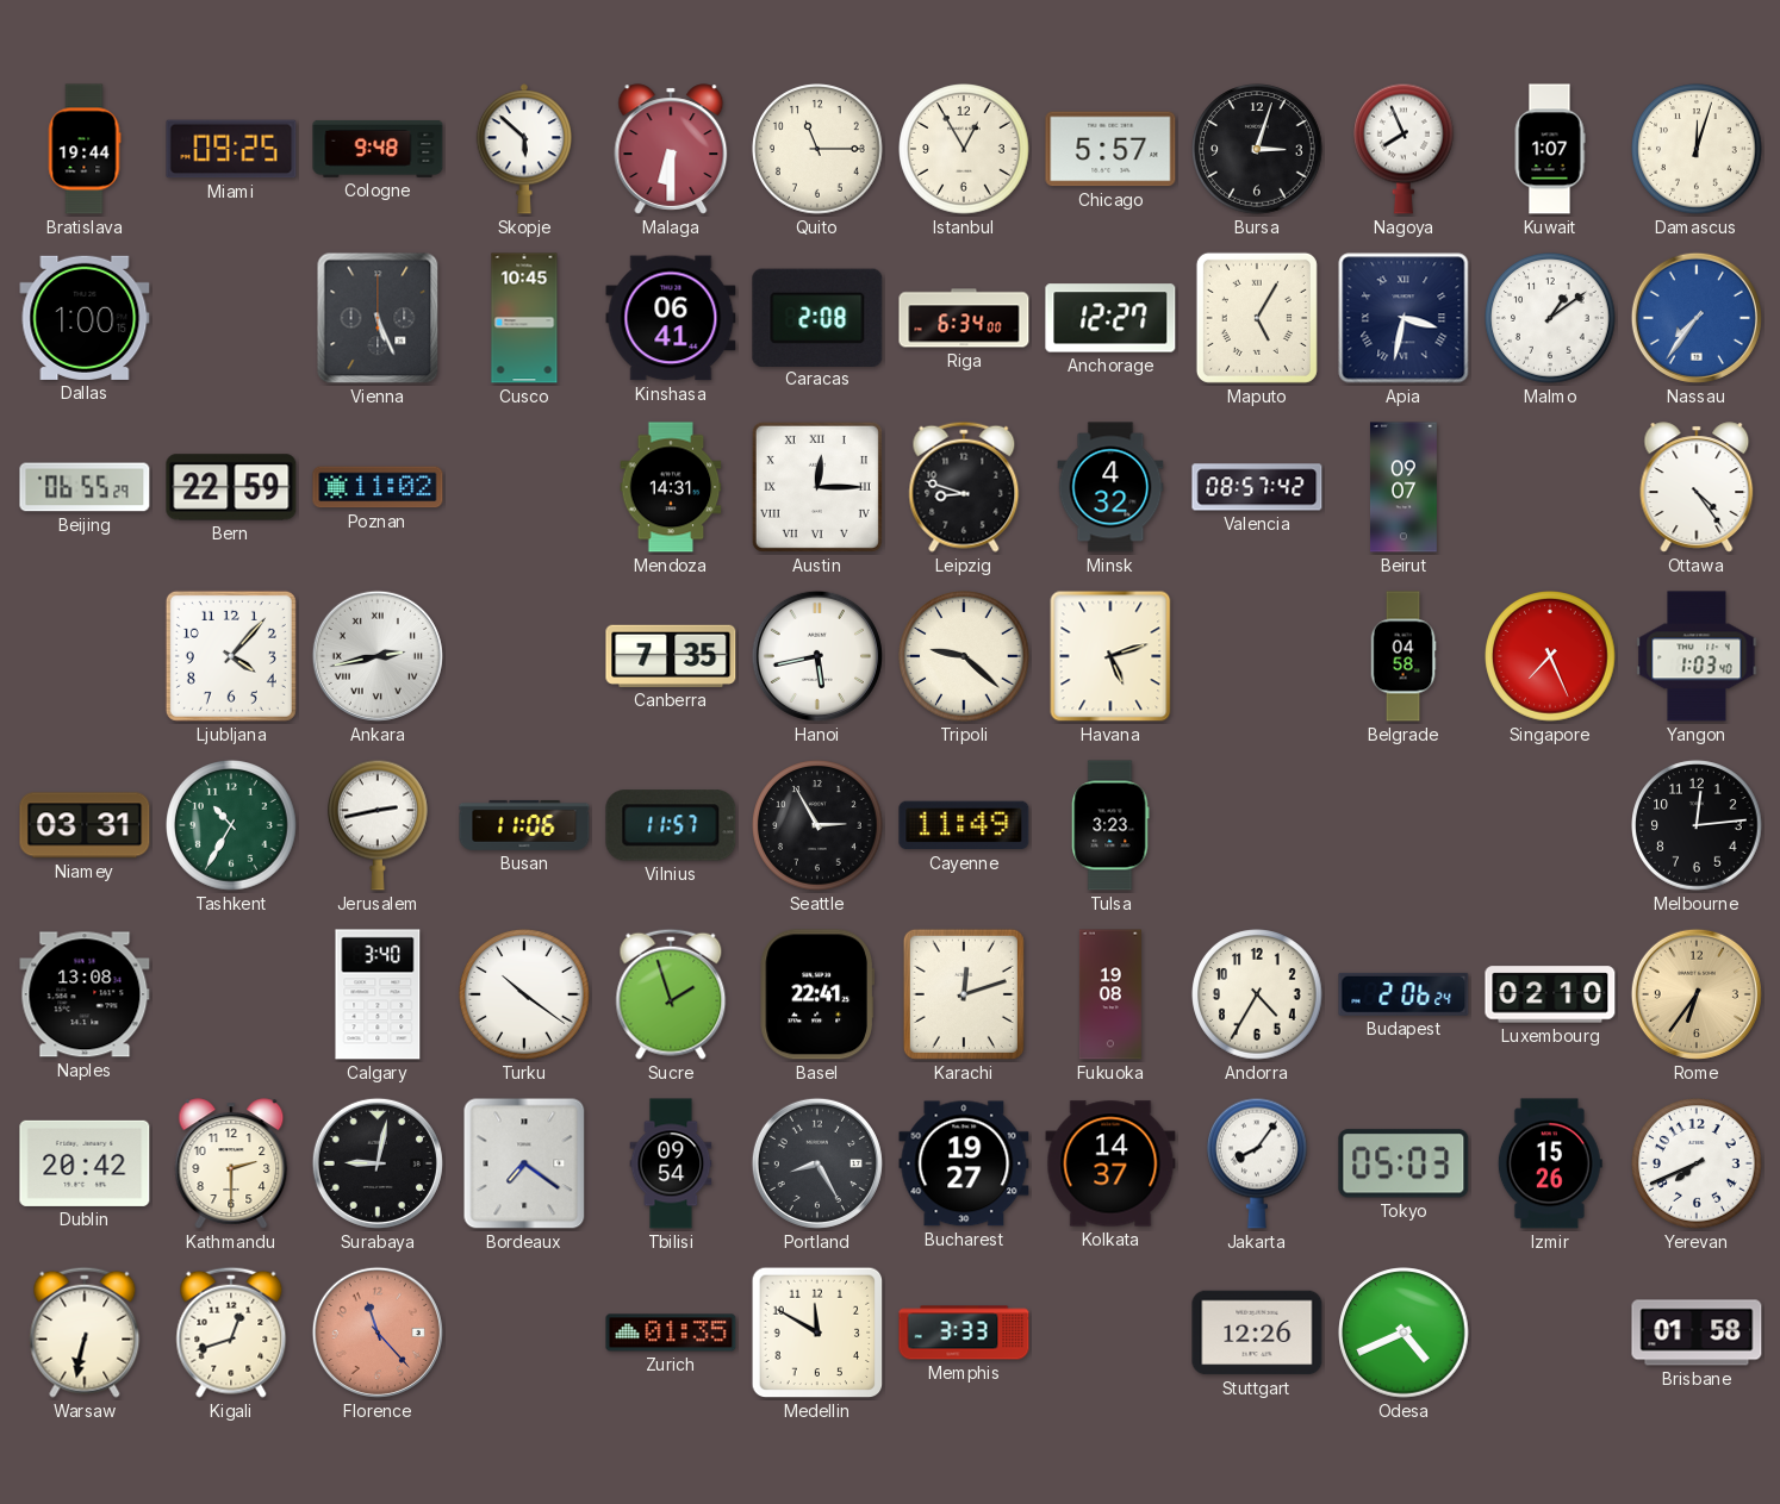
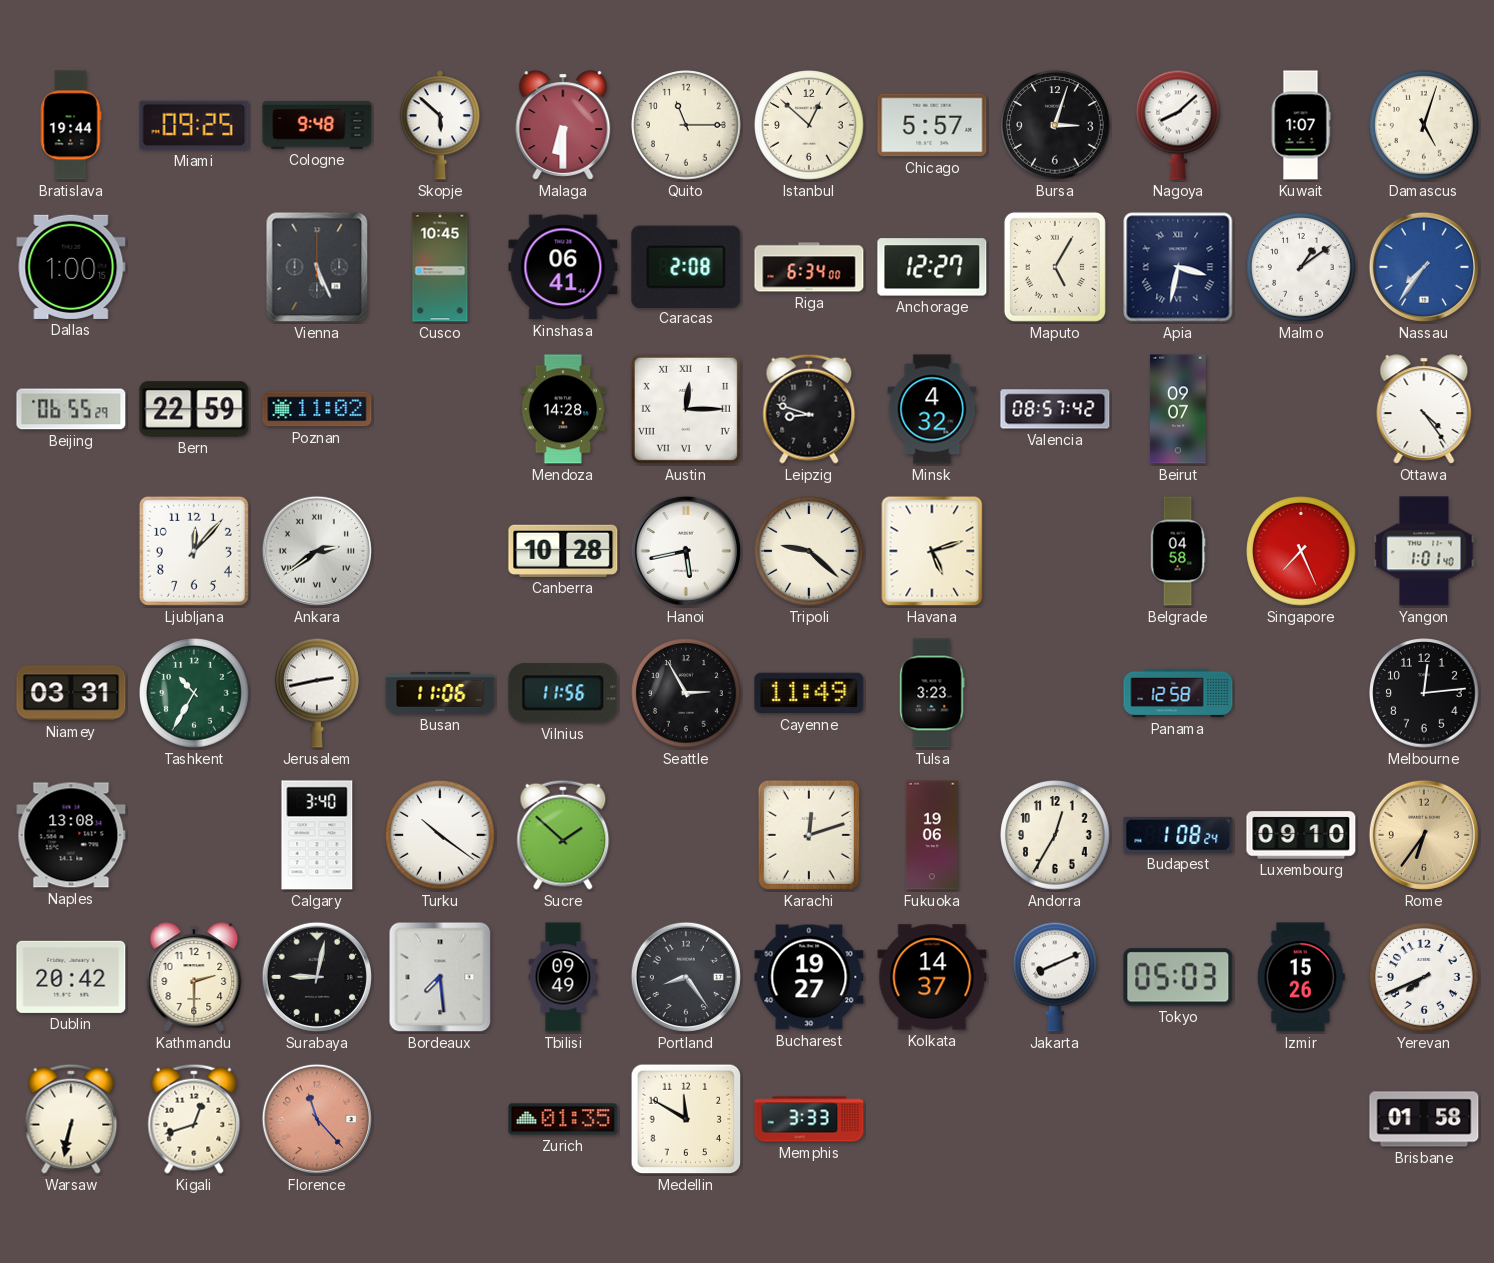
Istanbul: 12:55 -> 12:52 (809, 125)
Nagoya: 7:56 -> 8:08 (1179, 125)
Damascus: 12:03 -> 5:03 (1424, 125)
Mendoza: 14:31 -> 14:28 (563, 409)
Ljubljana: 4:07 -> 12:07 (194, 551)
Ankara: 2:43 -> 2:39 (317, 551)
Canberra: 7:35 -> 10:28 (563, 551)
Yangon: 1:03 -> 1:01 (1424, 551)
Vilnius: 11:57 -> 11:56 (563, 693)
Panama: none -> 12:58 (1178, 693)
Sucre: 1:57 -> 1:52 (563, 835)
Basel: 22:41 -> none (817, 994)
Fukuoka: 19:08 -> 19:06 (932, 835)
Andorra: 4:35 -> 12:35 (1055, 835)
Budapest: 2:06 -> 1:08 (1178, 835)
Luxembourg: 02:10 -> 09:10 (1301, 835)
Bordeaux: 7:21 -> 7:29 (440, 977)
Tbilisi: 09:54 -> 09:49 (563, 977)
Portland: 8:25 -> 8:24 (686, 977)
Jakarta: 8:06 -> 8:11 (1056, 977)
Stuttgart: 12:26 -> none (1257, 1333)
Odesa: 4:41 -> none (1404, 1333)
